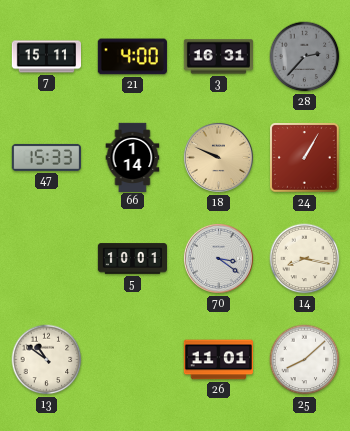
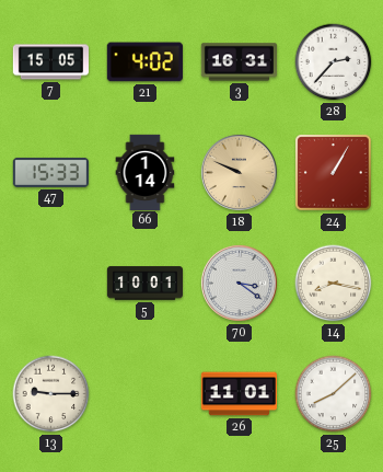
7: 15:11 -> 15:05 (50, 62)
21: 4:00 -> 4:02 (144, 62)
28 dial: grey -> white (334, 62)
13: 10:51 -> 9:15 (51, 394)
